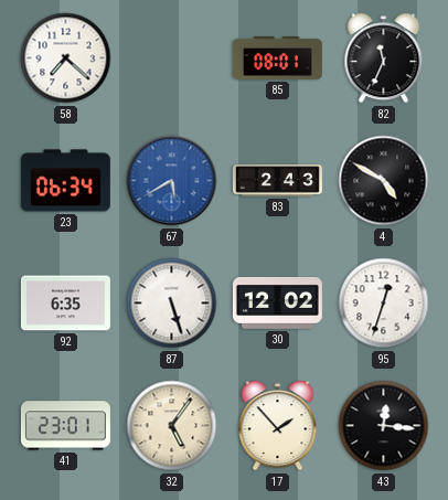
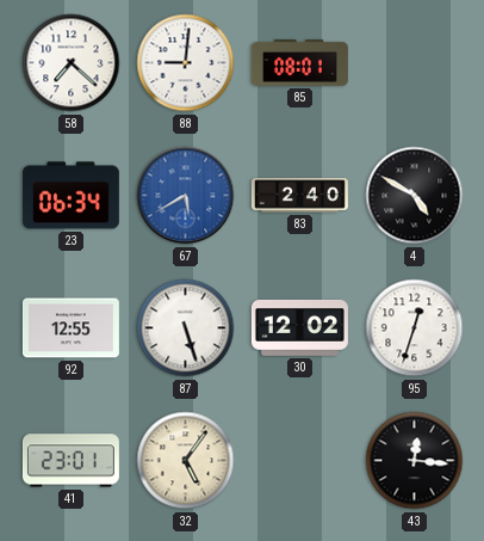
88: none -> 9:01 (186, 63)
82: 11:34 -> none (384, 58)
83: 2:43 -> 2:40 (299, 196)
92: 6:35 -> 12:55 (70, 328)
17: 1:53 -> none (278, 426)
